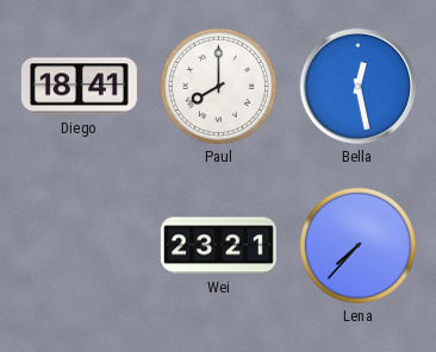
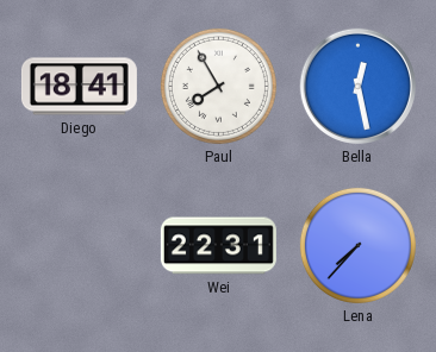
Paul: 8:00 -> 7:55 (218, 86)
Wei: 23:21 -> 22:31 (218, 246)
